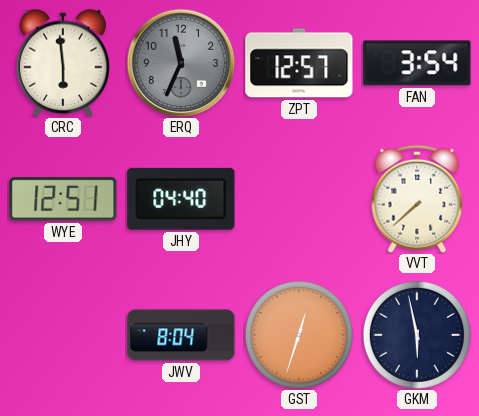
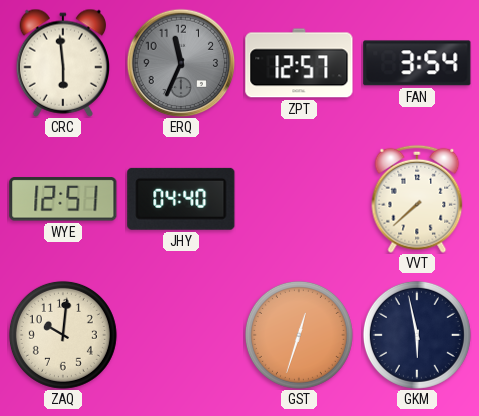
ZAQ: none -> 10:01 (63, 335)
JWV: 8:04 -> none (181, 335)
